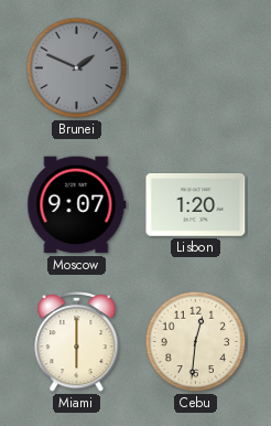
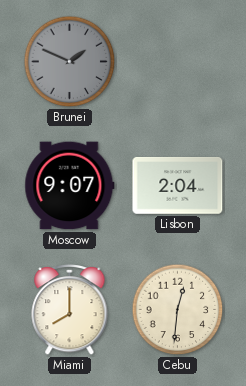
Lisbon: 1:20 -> 2:04 (178, 186)
Miami: 6:00 -> 8:00 (70, 309)
